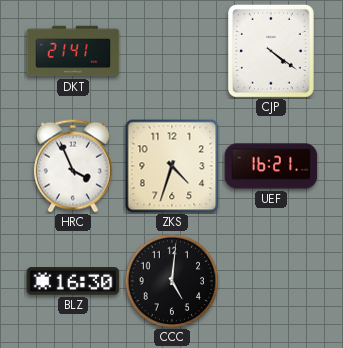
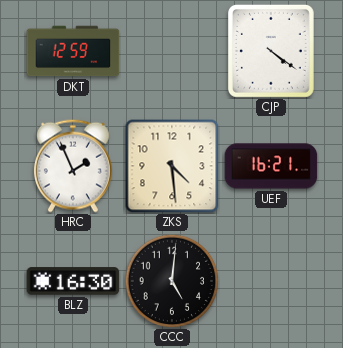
DKT: 21:41 -> 12:59 (73, 51)
HRC: 3:56 -> 1:56 (73, 166)
ZKS: 4:33 -> 4:29 (172, 166)
